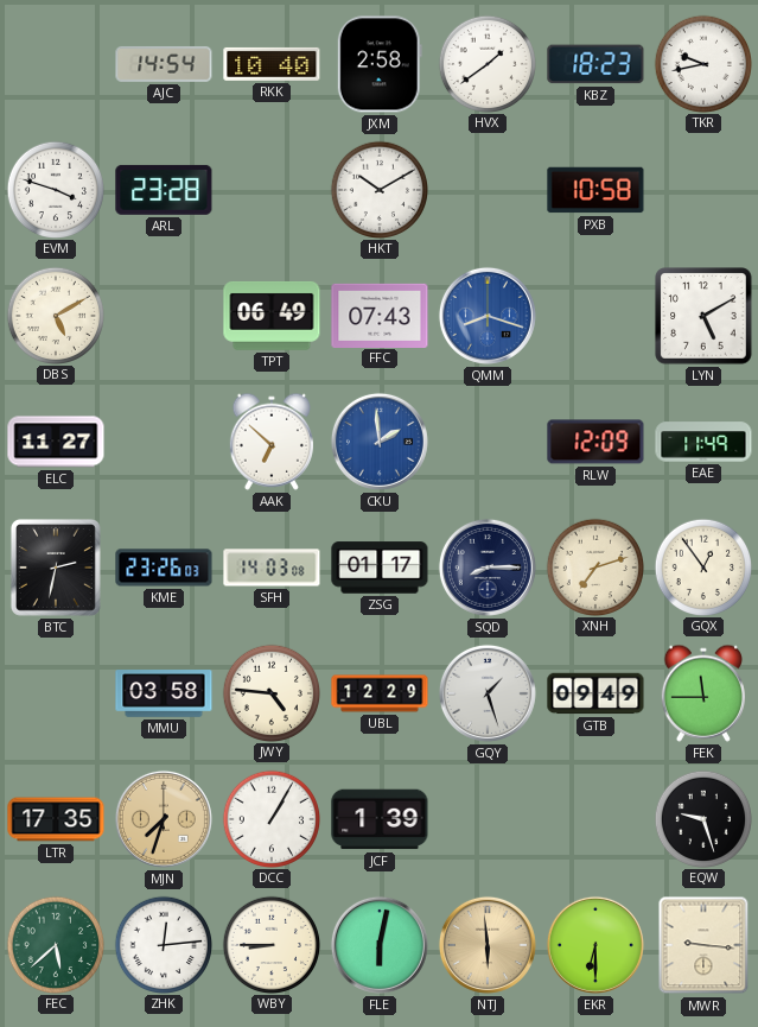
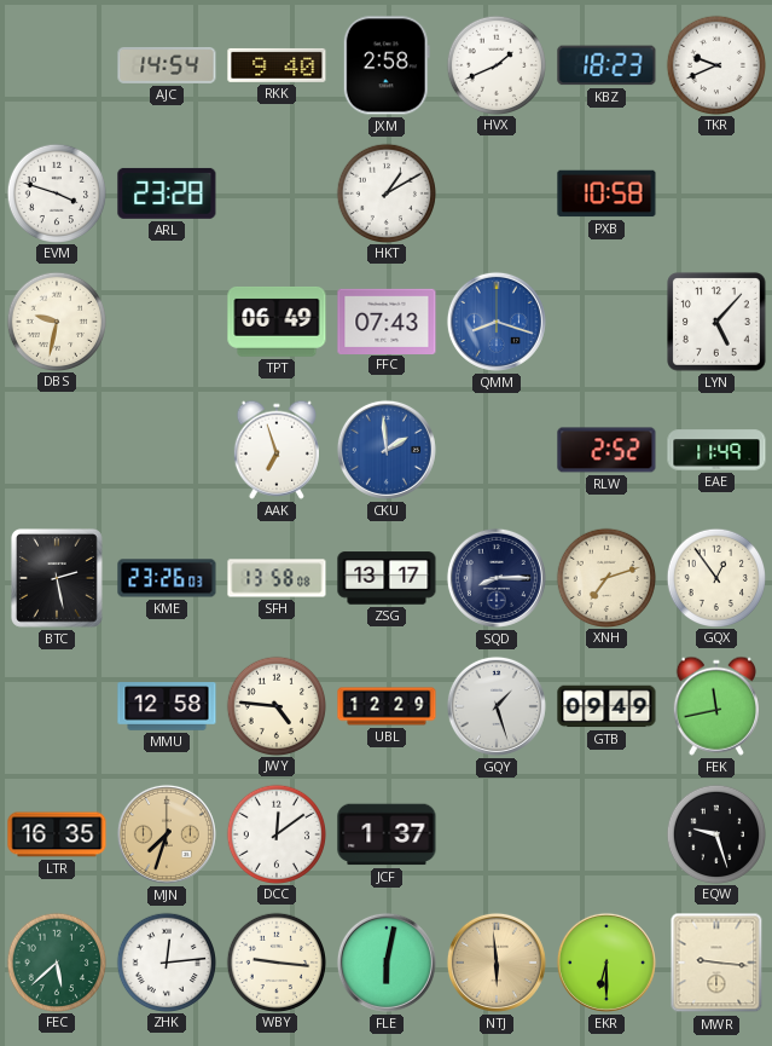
RKK: 10:40 -> 9:40 (277, 65)
HVX: 1:39 -> 1:41 (495, 64)
TKR: 9:43 -> 9:41 (715, 64)
HKT: 10:10 -> 1:10 (385, 192)
DBS: 5:10 -> 9:32 (56, 320)
LYN: 5:10 -> 5:07 (716, 322)
ELC: 11:27 -> none (56, 442)
AAK: 6:52 -> 6:57 (277, 450)
RLW: 12:09 -> 2:52 (606, 450)
BTC: 2:32 -> 2:28 (57, 578)
SFH: 14:03 -> 13:58 (277, 578)
ZSG: 01:17 -> 13:17 (387, 578)
MMU: 03:58 -> 12:58 (167, 706)
FEK: 11:45 -> 11:43 (716, 706)
LTR: 17:35 -> 16:35 (57, 834)
DCC: 1:05 -> 12:09 (275, 833)
JCF: 1:39 -> 1:37 (387, 834)
WBY: 8:45 -> 9:16 (275, 961)
